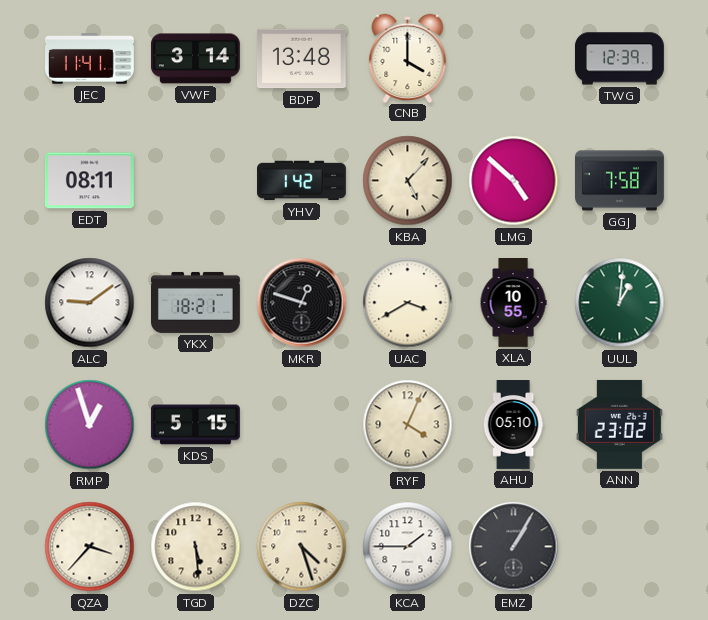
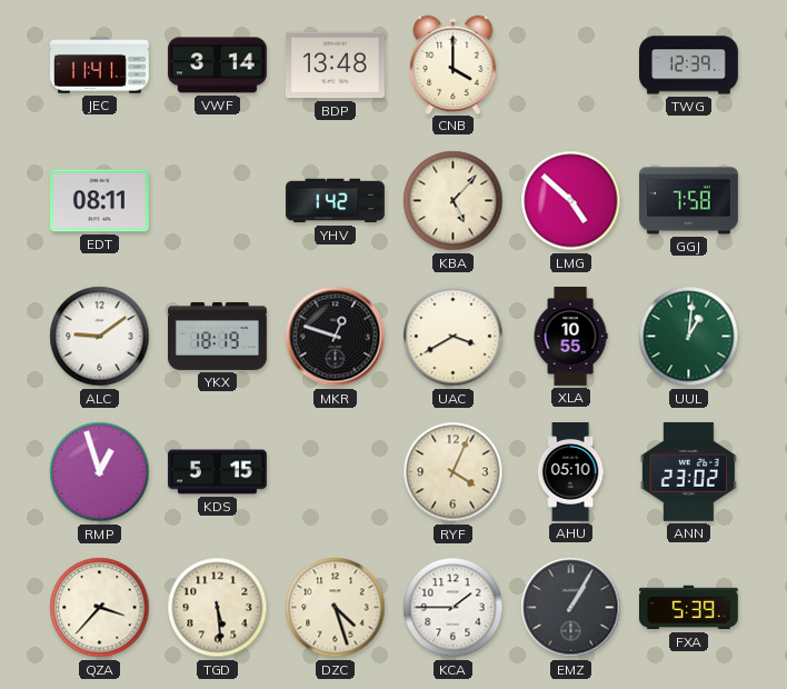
YKX: 18:21 -> 18:19 (218, 336)
FXA: none -> 5:39 (688, 608)
